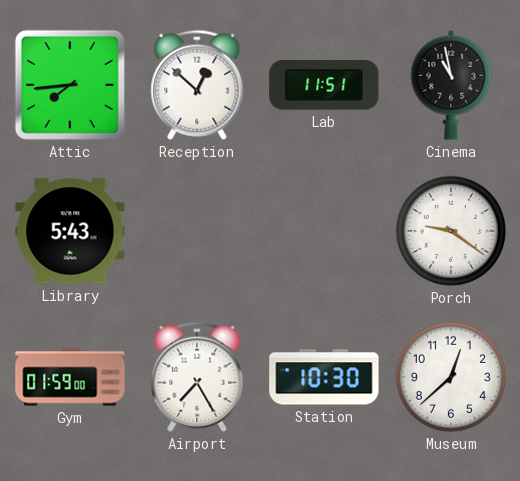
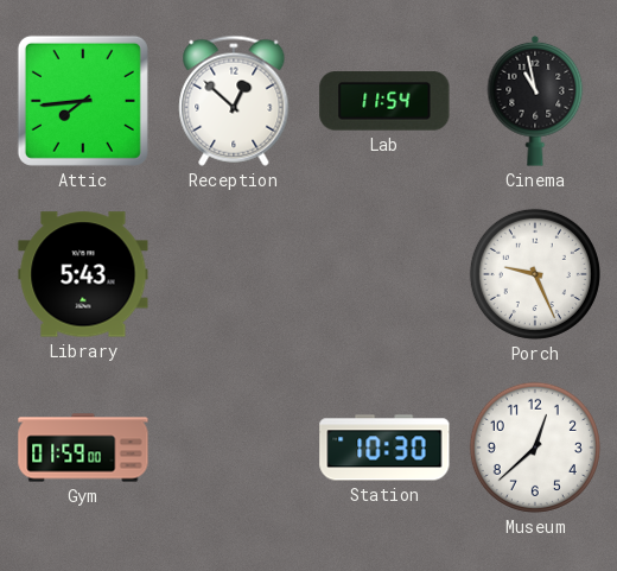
Lab: 11:51 -> 11:54 (384, 101)
Porch: 9:21 -> 9:26 (535, 274)
Airport: 7:25 -> none (197, 377)
